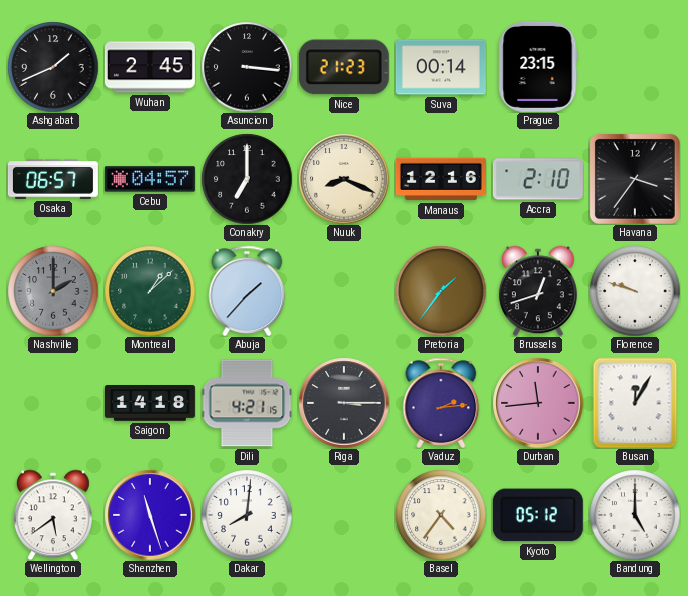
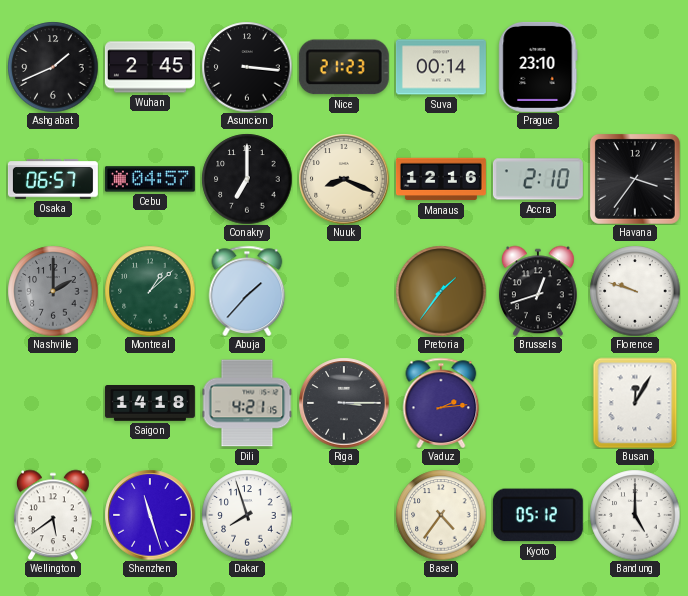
Prague: 23:15 -> 23:10 (538, 67)
Durban: 11:44 -> none (538, 403)
Dakar: 8:01 -> 7:57 (247, 515)
